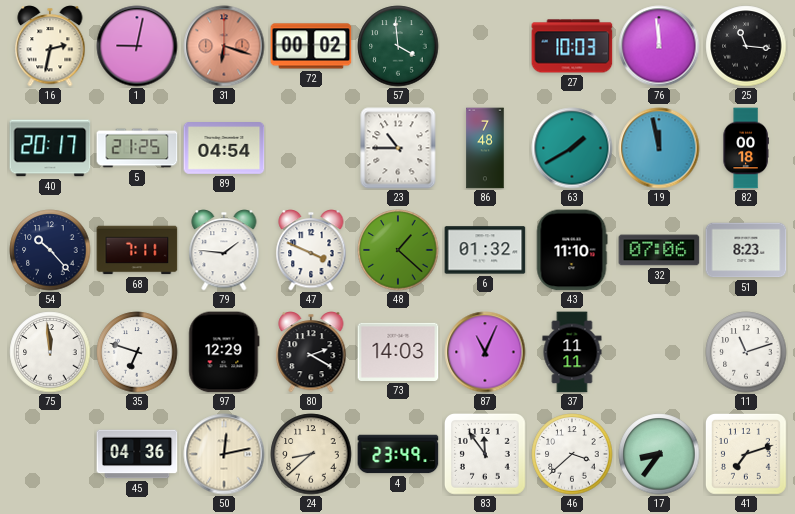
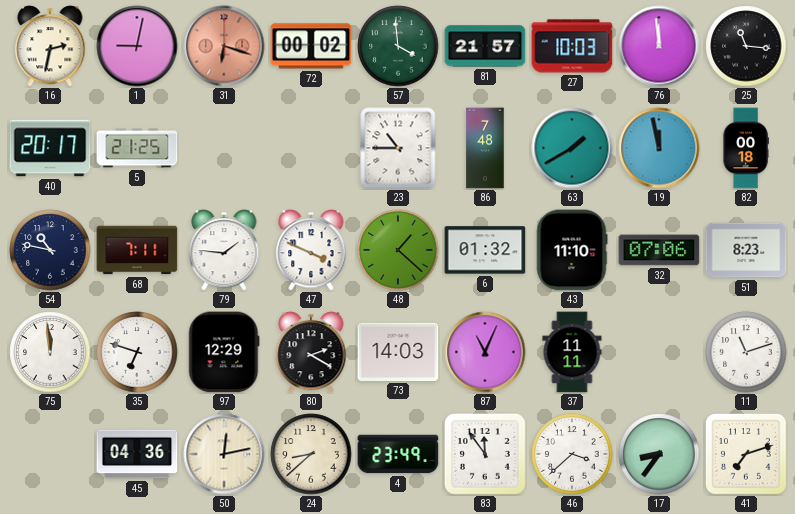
81: none -> 21:57 (485, 46)
89: 04:54 -> none (224, 148)
54: 10:23 -> 10:47 (50, 250)
